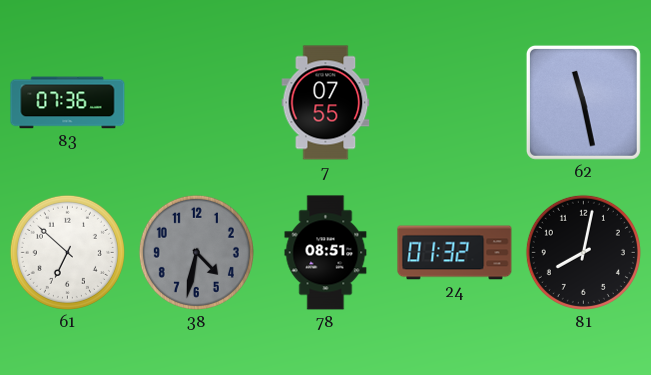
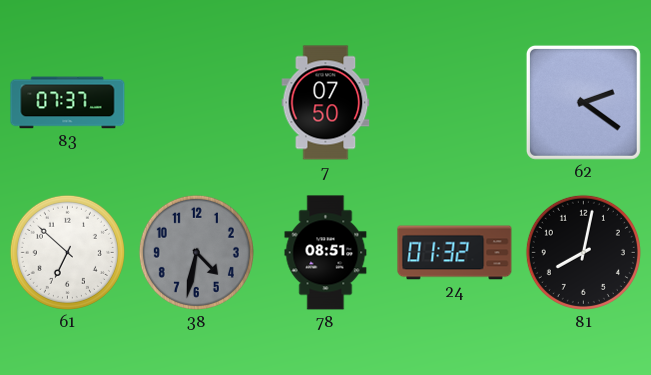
83: 07:36 -> 07:37 (68, 103)
7: 07:55 -> 07:50 (326, 103)
62: 11:28 -> 2:21 (583, 102)
